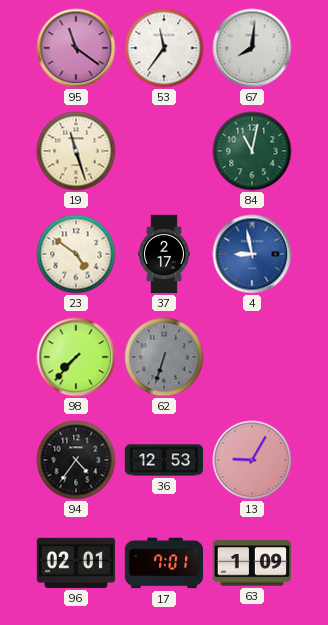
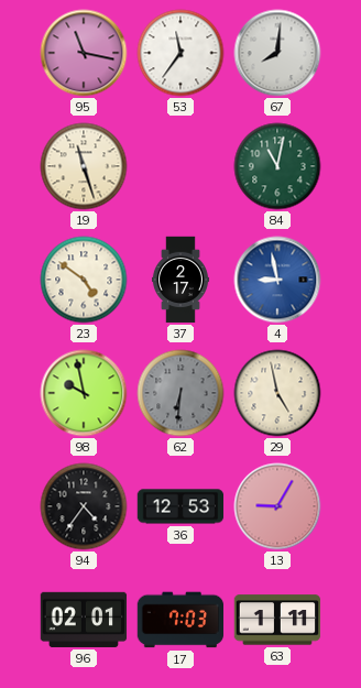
95: 11:21 -> 11:17 (84, 53)
98: 7:37 -> 9:58 (84, 393)
62: 6:33 -> 6:31 (180, 393)
29: none -> 4:58 (277, 393)
17: 7:01 -> 7:03 (180, 620)
63: 1:09 -> 1:11 (277, 620)
